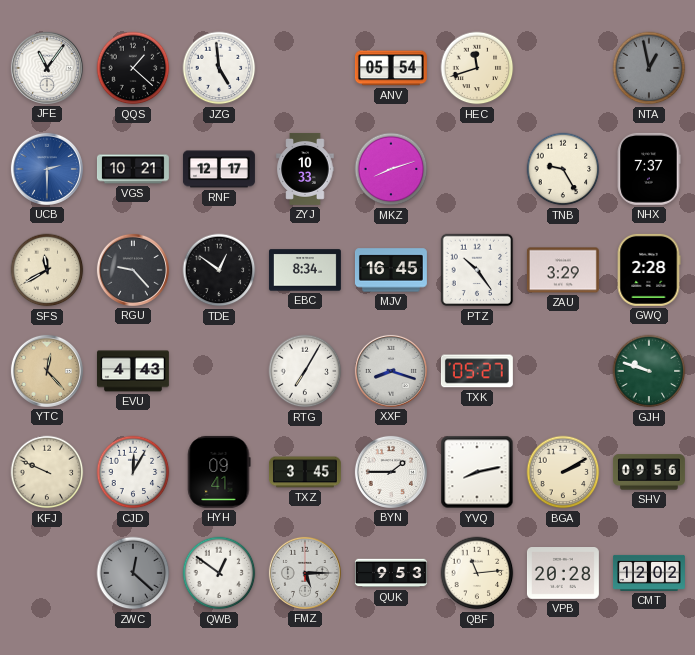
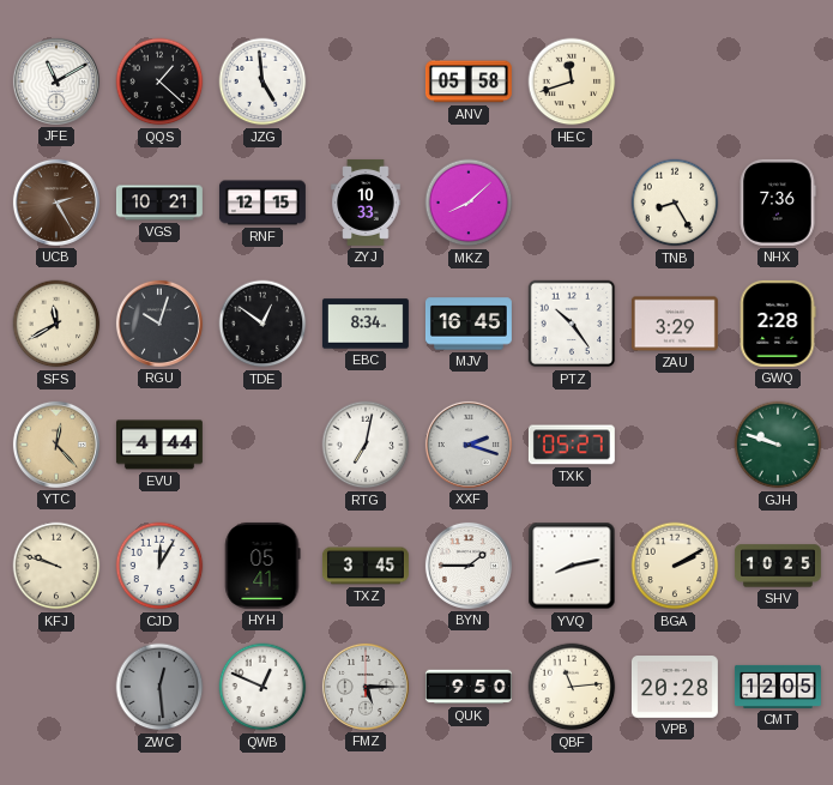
JFE: 11:06 -> 11:10 (56, 81)
ANV: 05:54 -> 05:58 (469, 81)
NTA: 12:58 -> none (649, 68)
UCB: 2:30 -> 2:25 (56, 203)
UCB dial: blue -> brown (56, 203)
RNF: 12:17 -> 12:15 (262, 203)
MKZ: 8:12 -> 8:08 (469, 203)
TNB: 9:25 -> 8:25 (675, 203)
NHX: 7:37 -> 7:36 (778, 203)
RGU: 9:23 -> 10:03 (159, 324)
EVU: 4:43 -> 4:44 (159, 445)
RTG: 7:05 -> 7:02 (366, 445)
XXF: 8:18 -> 2:18 (469, 445)
KFJ: 9:49 -> 9:48 (56, 566)
HYH: 09:41 -> 05:41 (262, 566)
SHV: 09:56 -> 10:25 (778, 566)
ZWC: 12:22 -> 12:29 (159, 687)
QWB: 12:51 -> 12:49 (262, 687)
QUK: 9:53 -> 9:50 (469, 687)
CMT: 12:02 -> 12:05 (778, 687)
